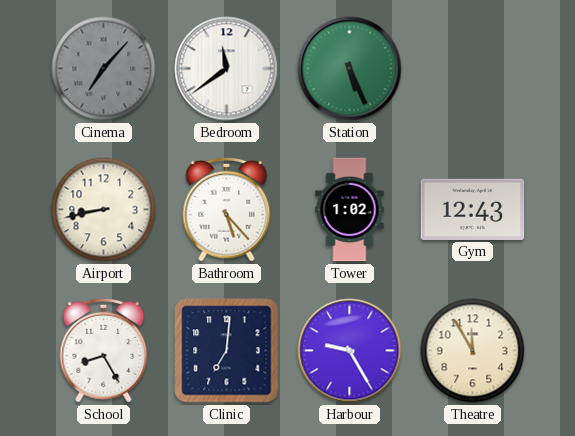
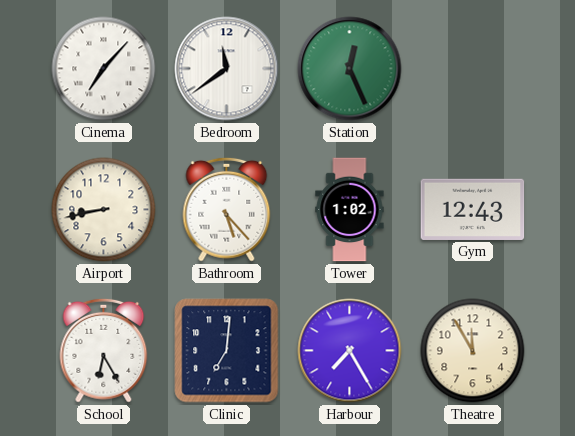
Cinema dial: grey -> white (104, 69)
Station: 5:26 -> 12:26 (350, 69)
School: 8:25 -> 6:25 (104, 350)
Harbour: 9:25 -> 7:25 (350, 351)
